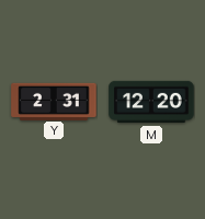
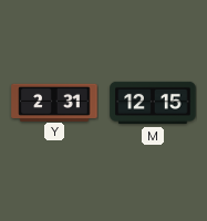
M: 12:20 -> 12:15 (153, 103)
